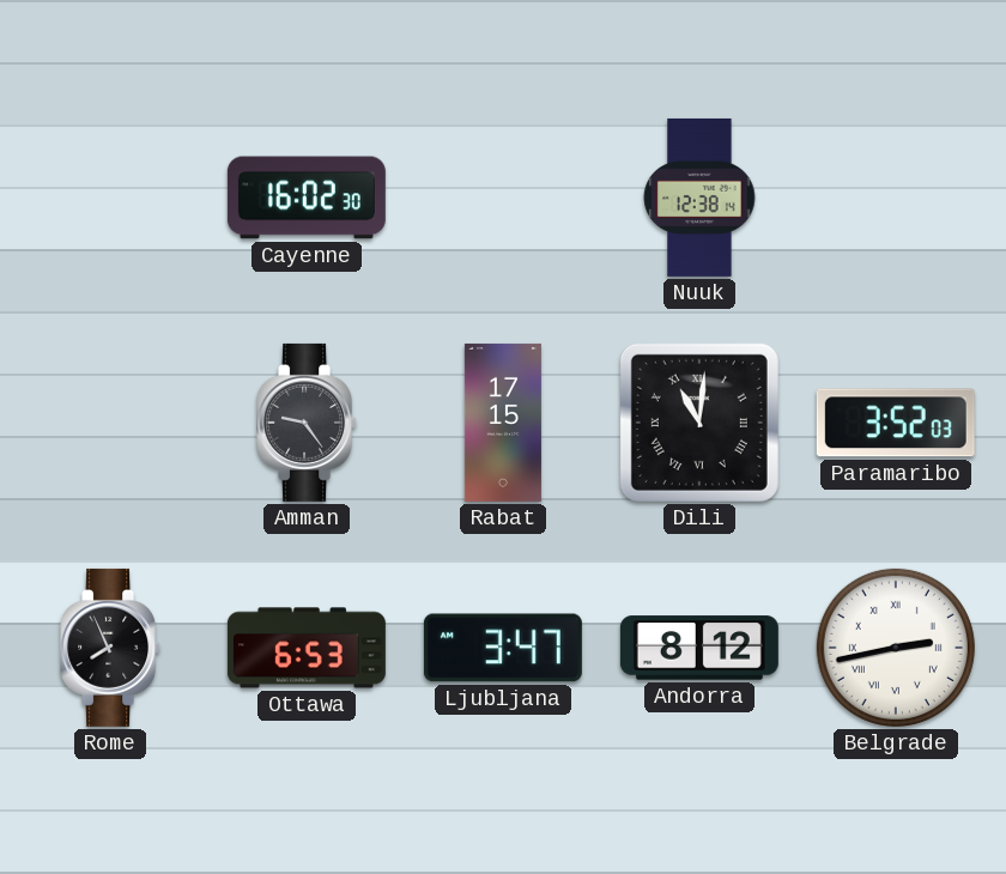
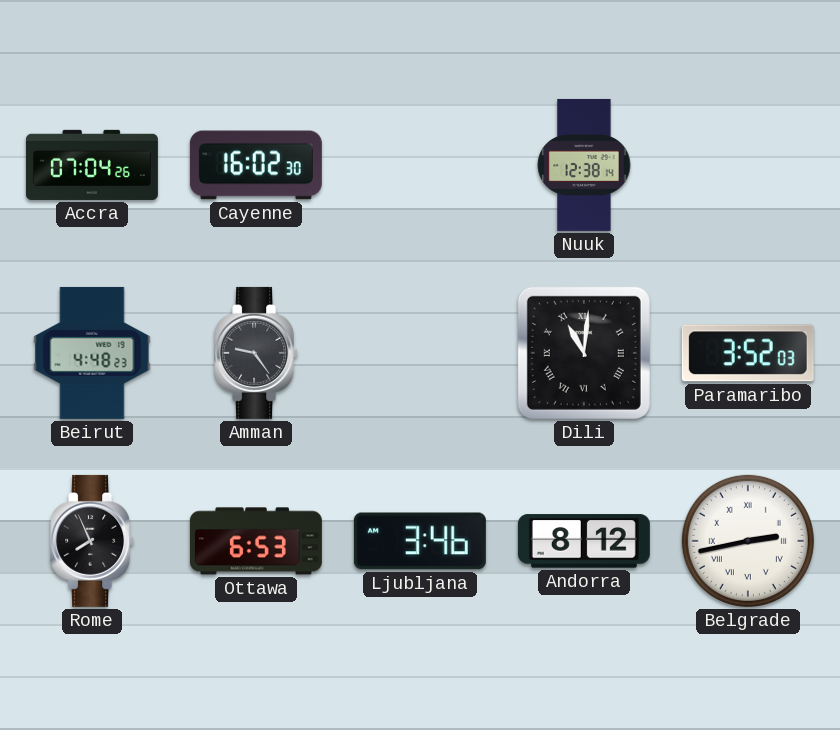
Accra: none -> 07:04 (92, 165)
Beirut: none -> 4:48 (92, 353)
Rabat: 17:15 -> none (503, 423)
Ljubljana: 3:47 -> 3:46 (420, 541)
